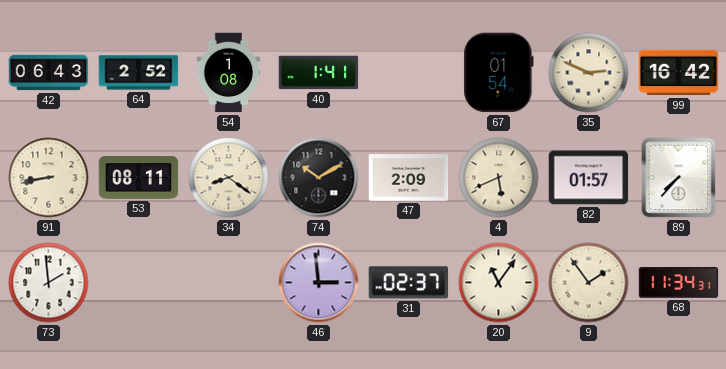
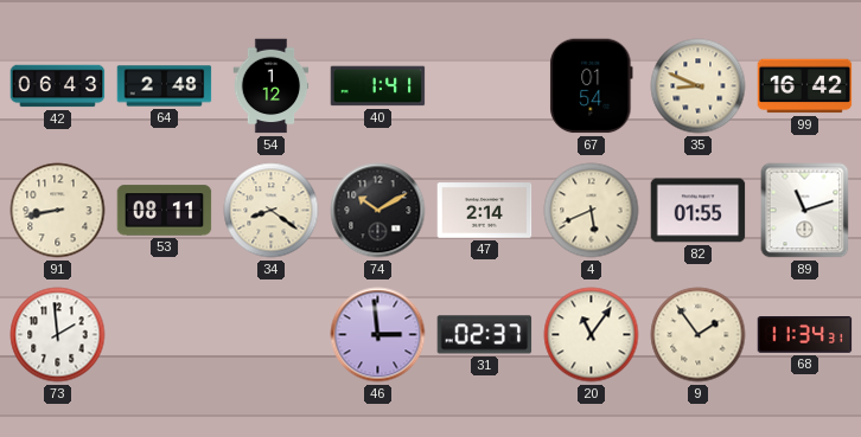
64: 2:52 -> 2:48 (165, 86)
54: 1:08 -> 1:12 (272, 86)
35: 2:49 -> 8:49 (699, 86)
47: 2:09 -> 2:14 (485, 211)
82: 01:57 -> 01:55 (699, 211)
89: 7:37 -> 11:12 (805, 211)
